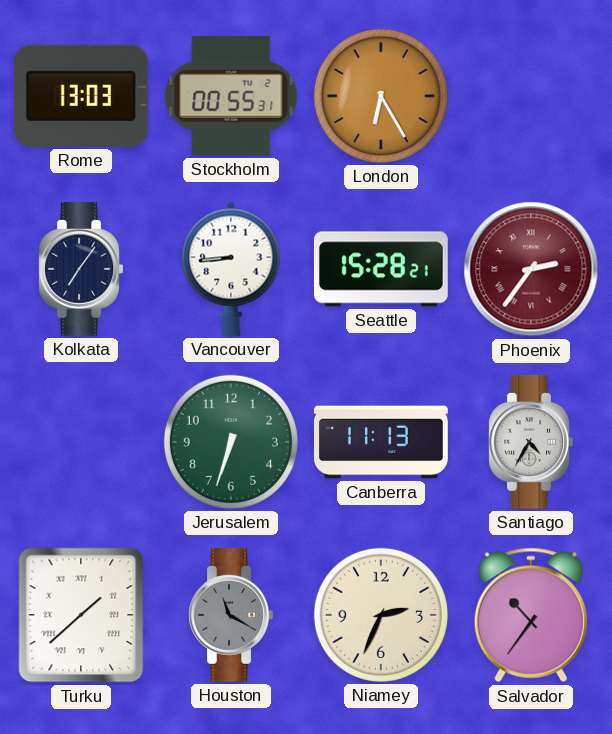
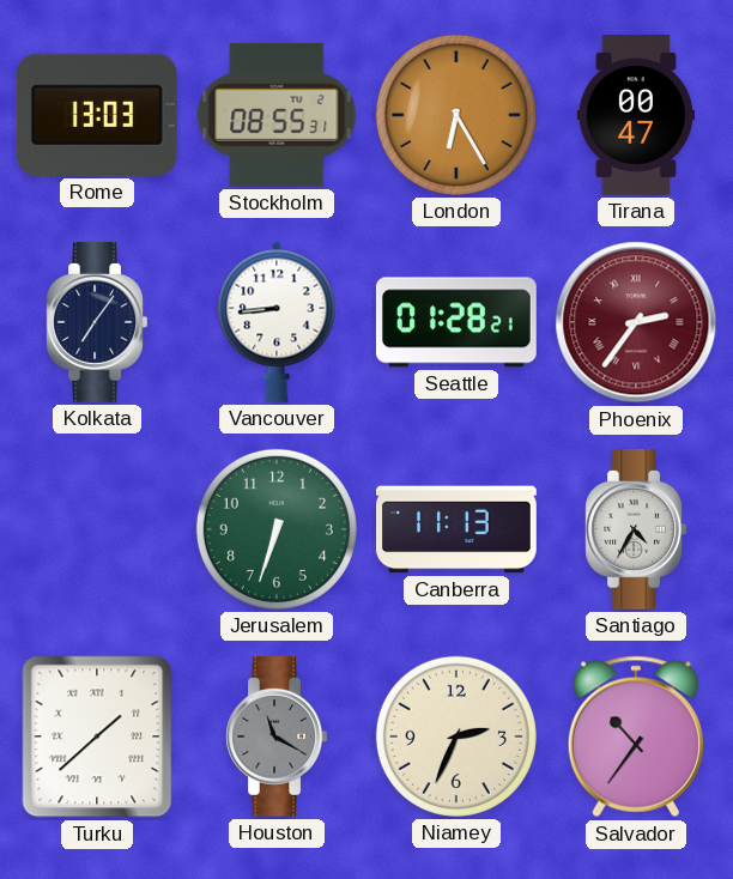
Stockholm: 00:55 -> 08:55 (277, 115)
Tirana: none -> 00:47 (636, 116)
Seattle: 15:28 -> 01:28 (456, 322)
